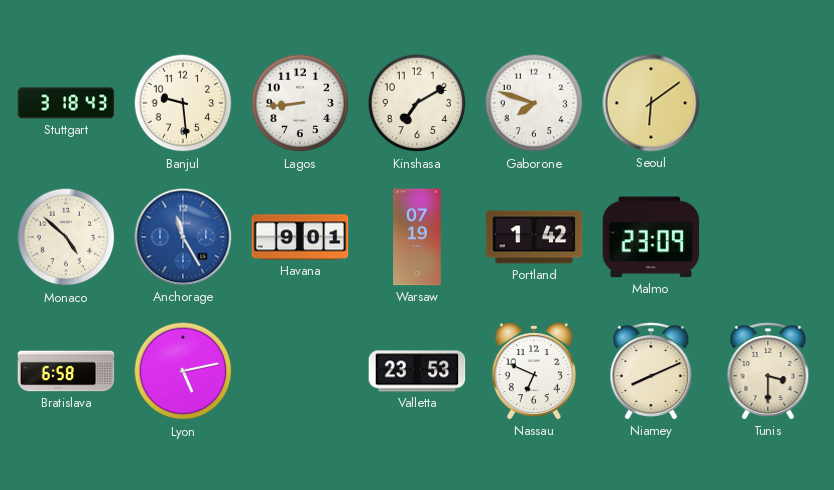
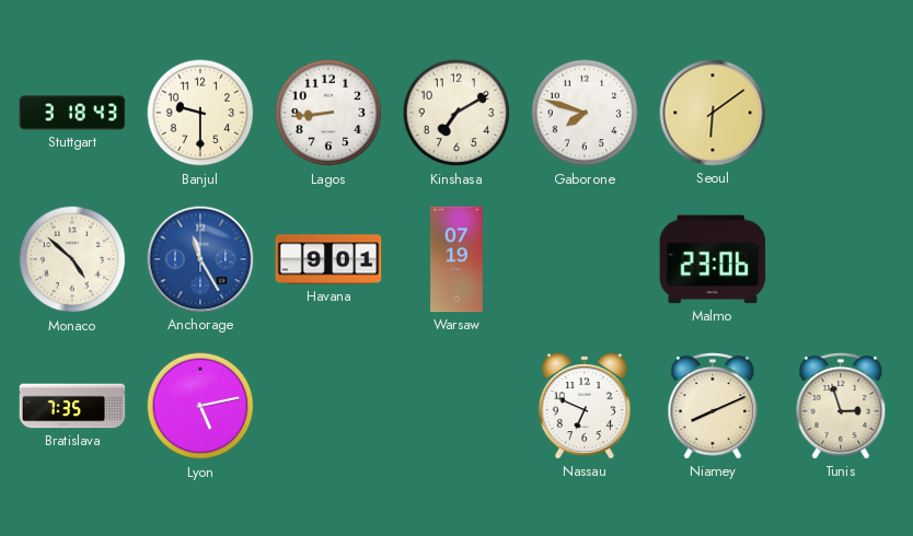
Banjul: 9:29 -> 9:30 (200, 113)
Portland: 1:42 -> none (534, 237)
Malmo: 23:09 -> 23:06 (713, 259)
Bratislava: 6:58 -> 7:35 (72, 406)
Valletta: 23:53 -> none (417, 371)
Tunis: 3:30 -> 2:57 (841, 406)
